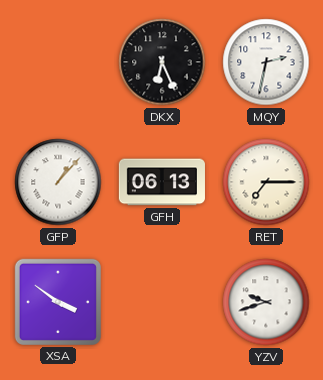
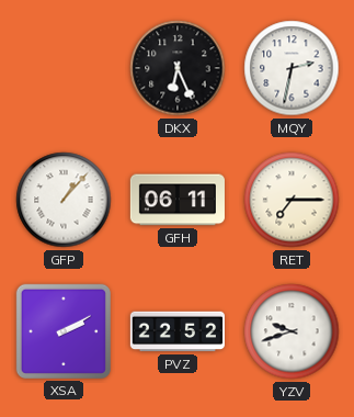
GFH: 06:13 -> 06:11 (176, 200)
XSA: 3:51 -> 2:10 (64, 331)
PVZ: none -> 22:52 (178, 331)
